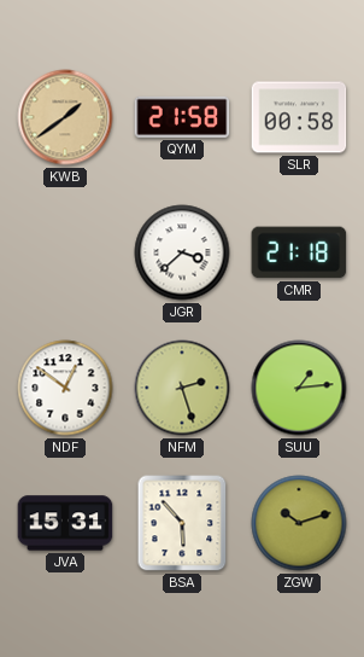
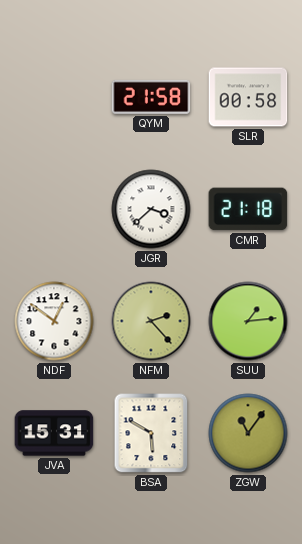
KWB: 1:39 -> none (65, 117)
NFM: 2:27 -> 2:23 (151, 321)
BSA: 5:53 -> 5:50 (151, 433)
ZGW: 10:12 -> 11:06 (248, 433)
